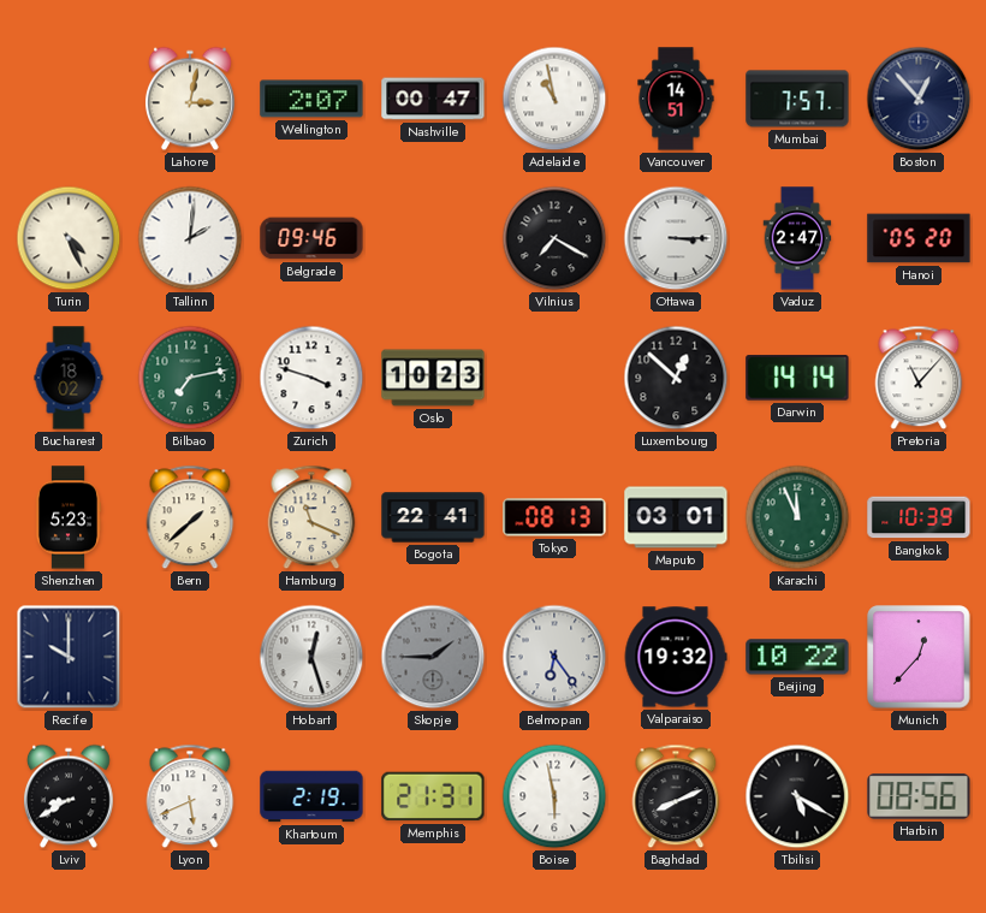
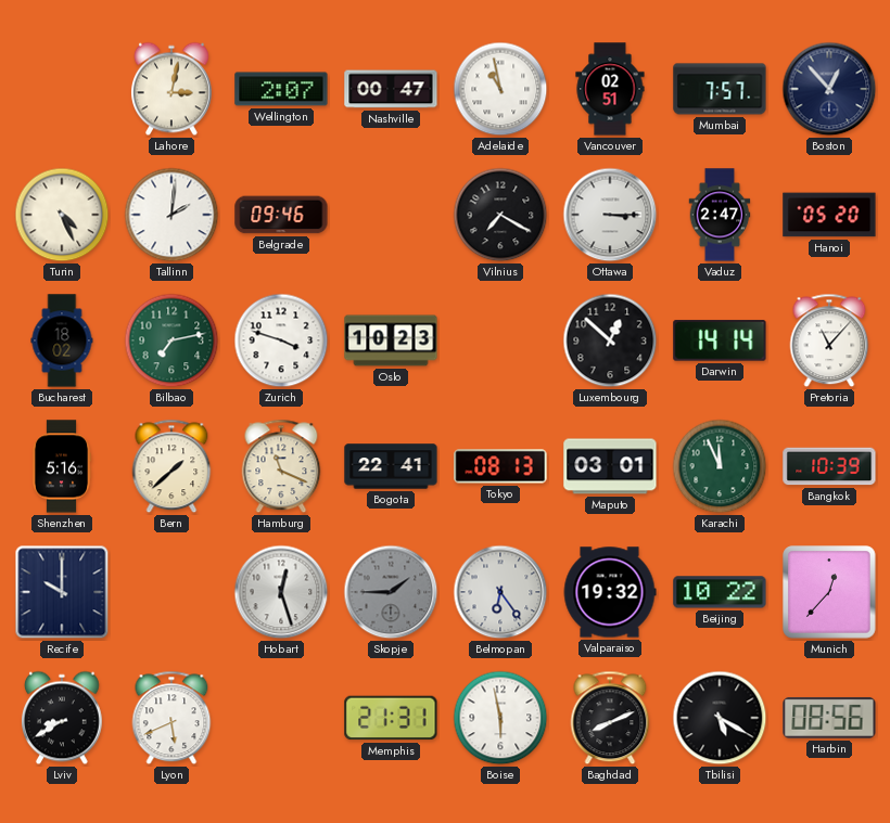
Vancouver: 14:51 -> 02:51 (610, 89)
Shenzhen: 5:23 -> 5:16 (62, 466)
Khartoum: 2:19 -> none (311, 796)
